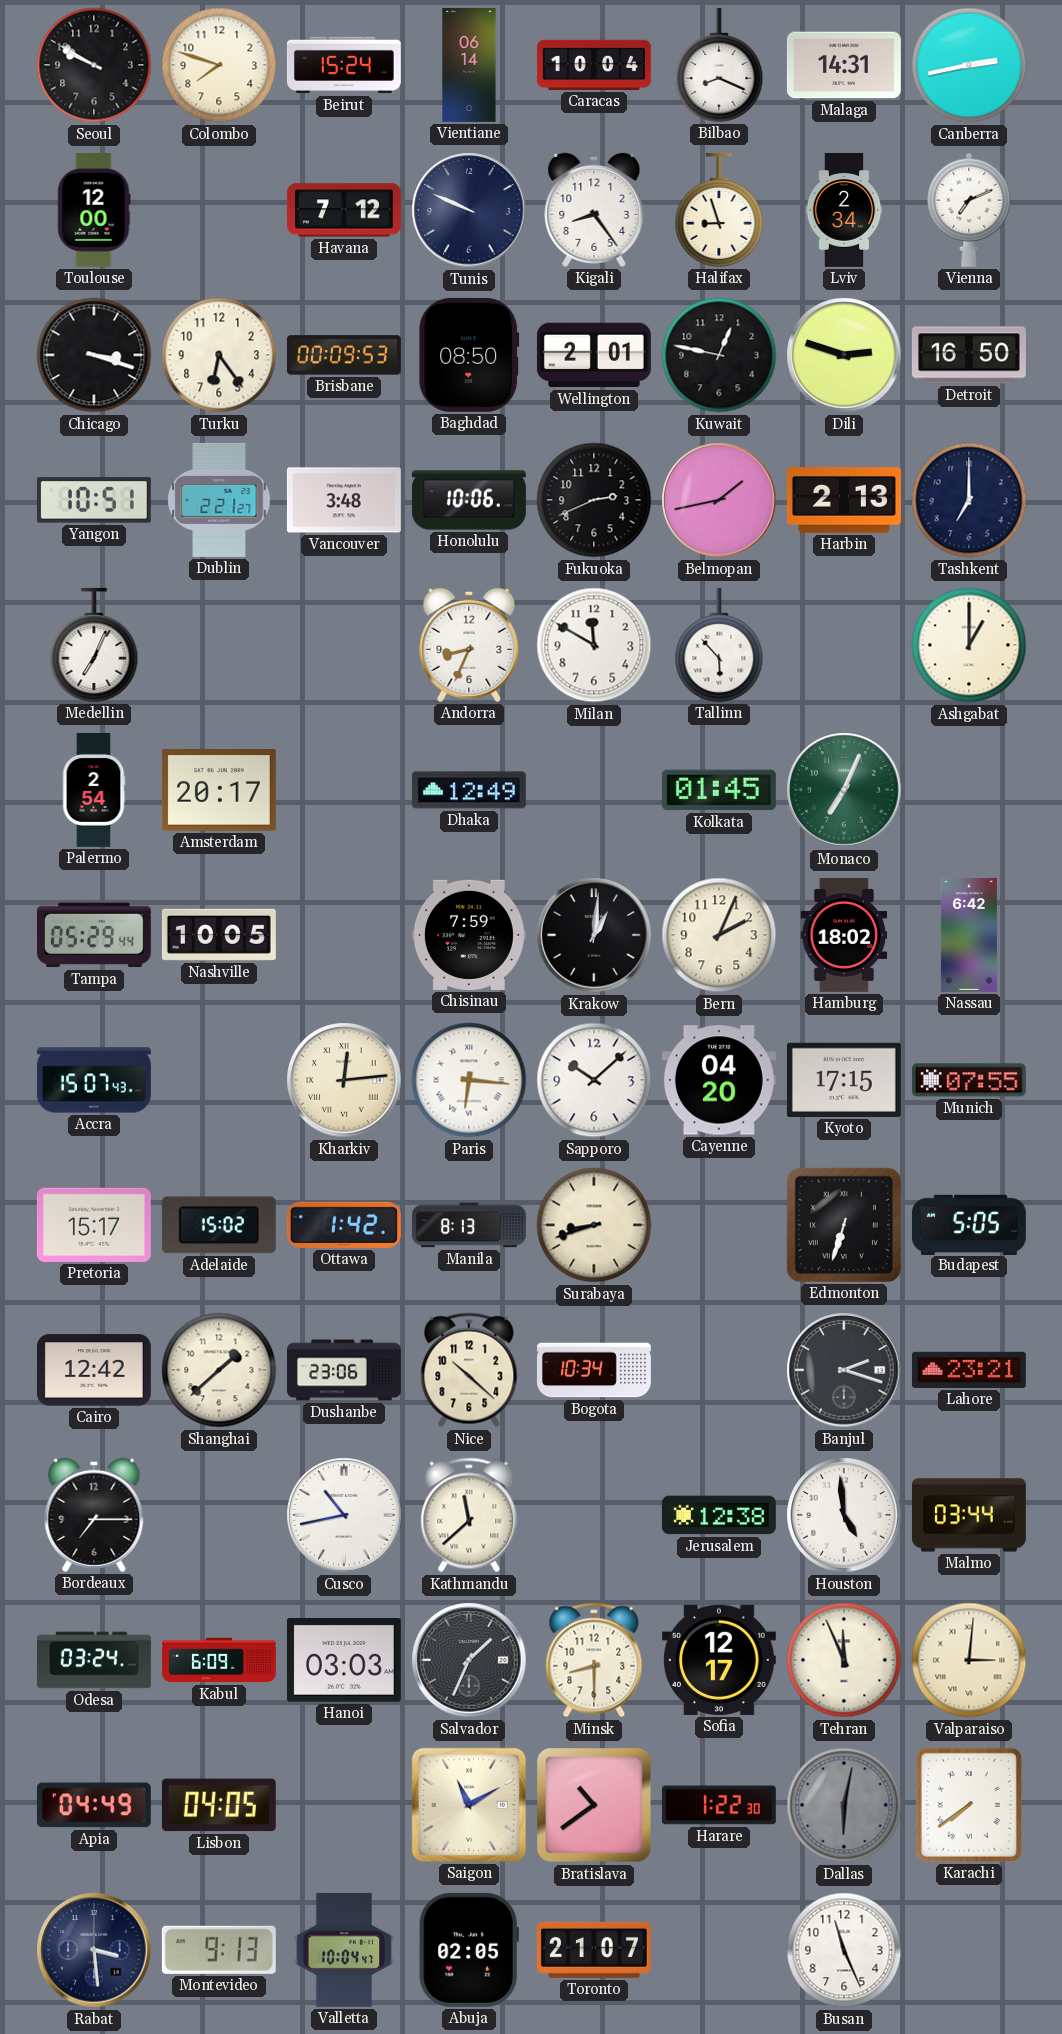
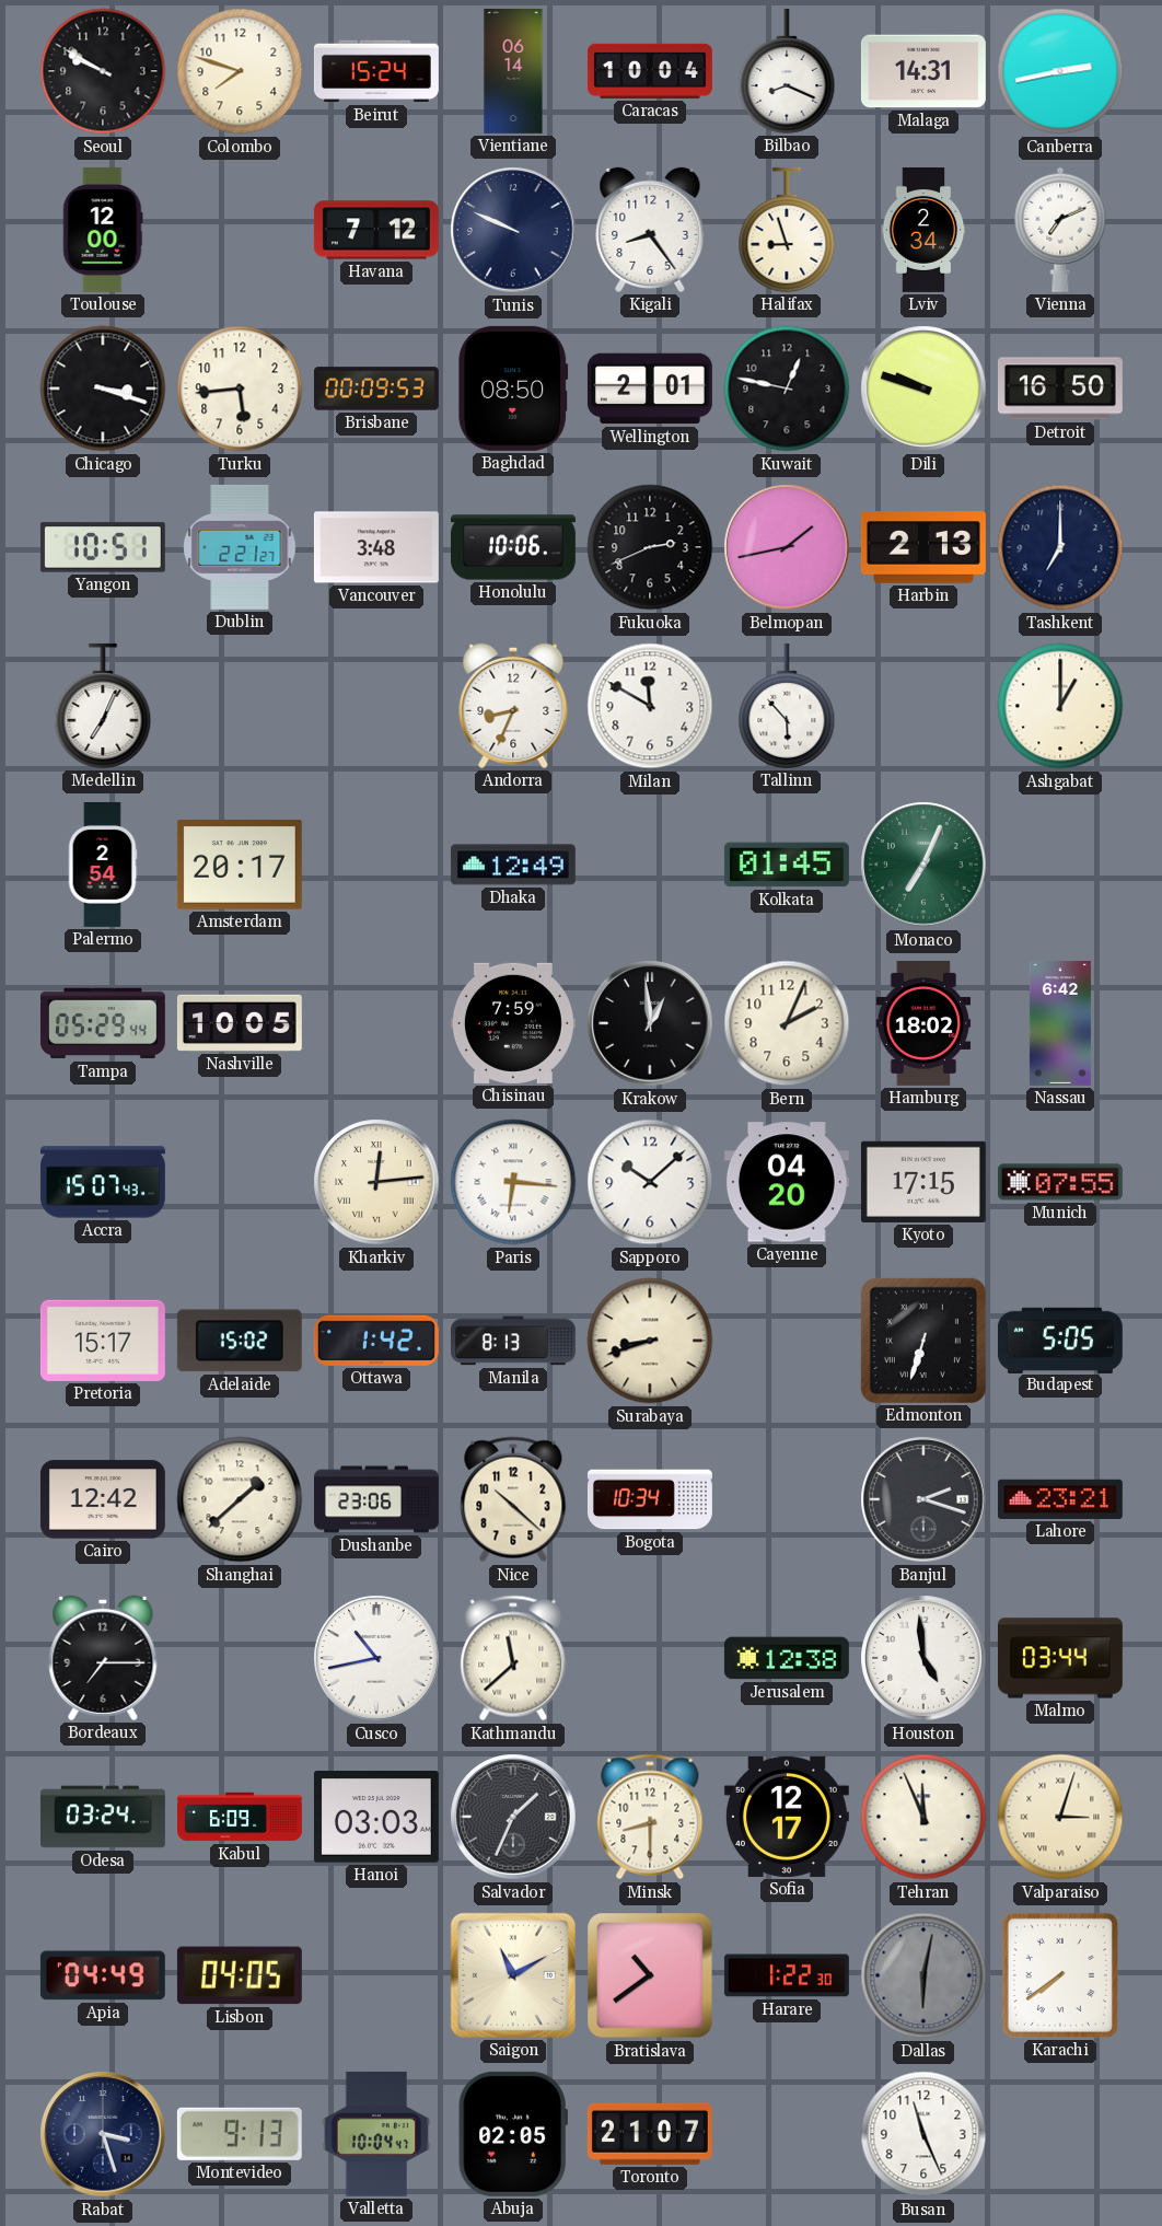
Turku: 6:24 -> 5:44 (240, 389)
Dili: 2:48 -> 9:48 (923, 389)
Krakow: 1:01 -> 12:59 (650, 1023)
Valparaiso: 3:01 -> 3:03 (1060, 1817)
Rabat: 3:29 -> 3:27 (103, 2134)
